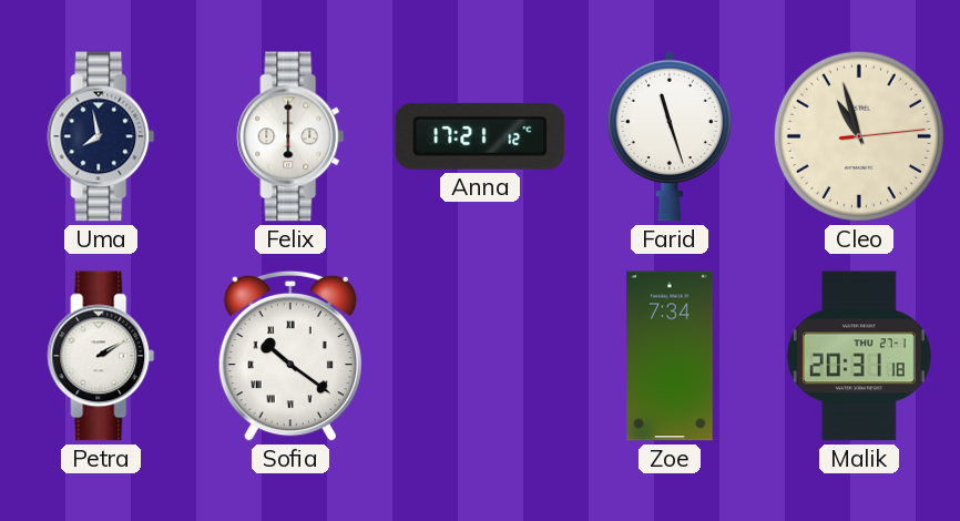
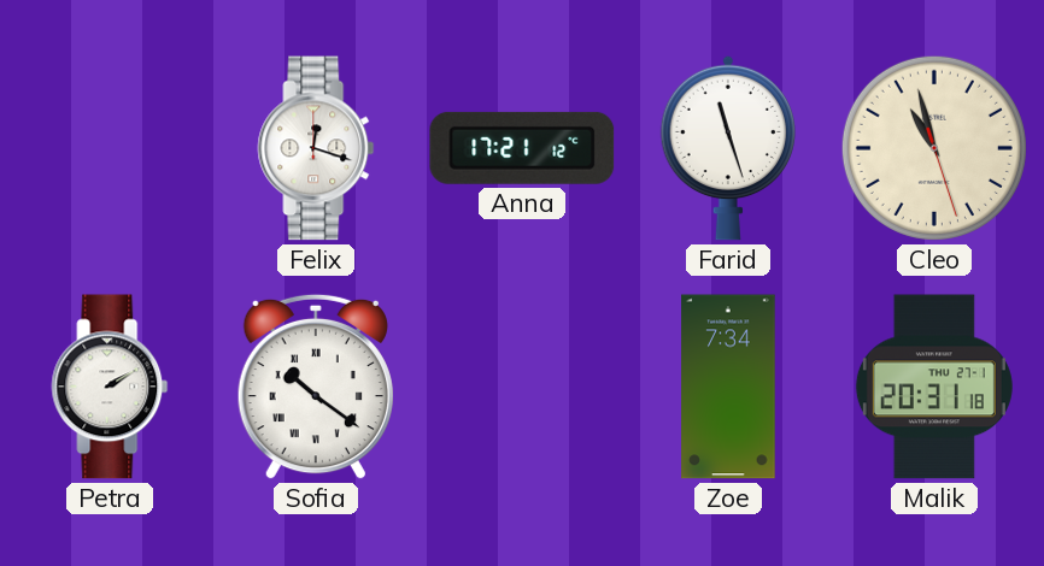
Uma: 7:58 -> none (101, 136)
Felix: 6:00 -> 12:18 (316, 148)
Cleo: 10:57:14 -> 10:57:27 (934, 148)
